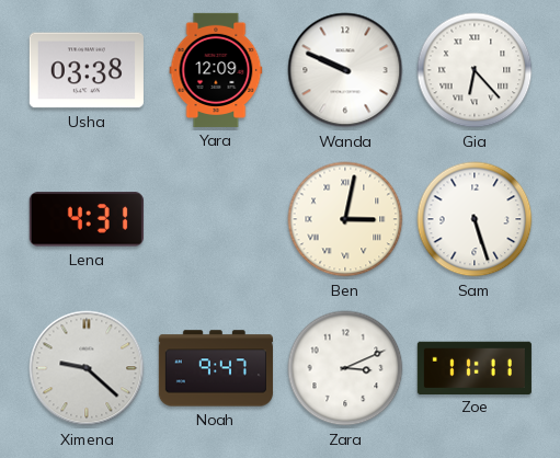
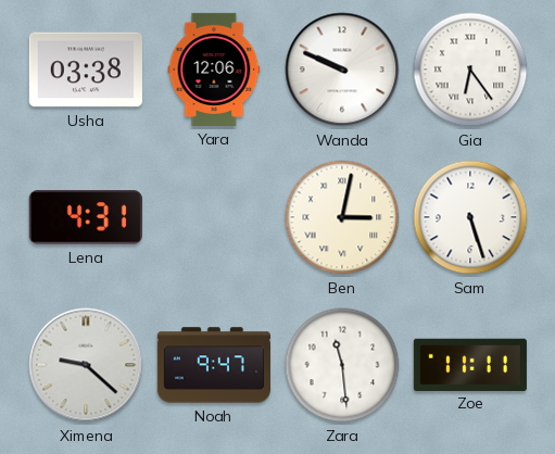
Yara: 12:09 -> 12:06 (214, 70)
Gia: 6:23 -> 6:24 (470, 70)
Zara: 3:11 -> 11:29 (342, 365)
